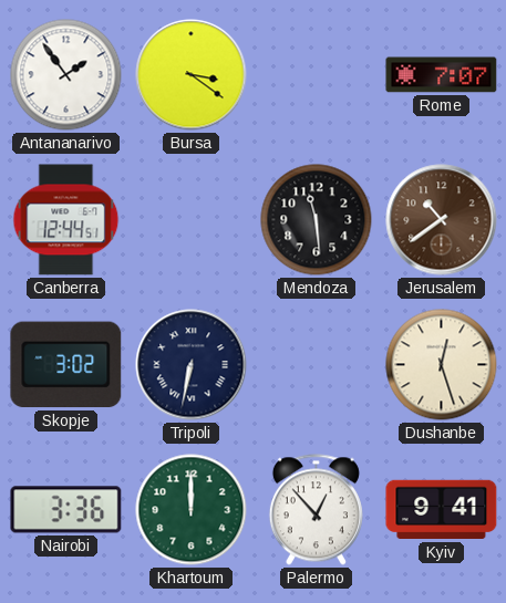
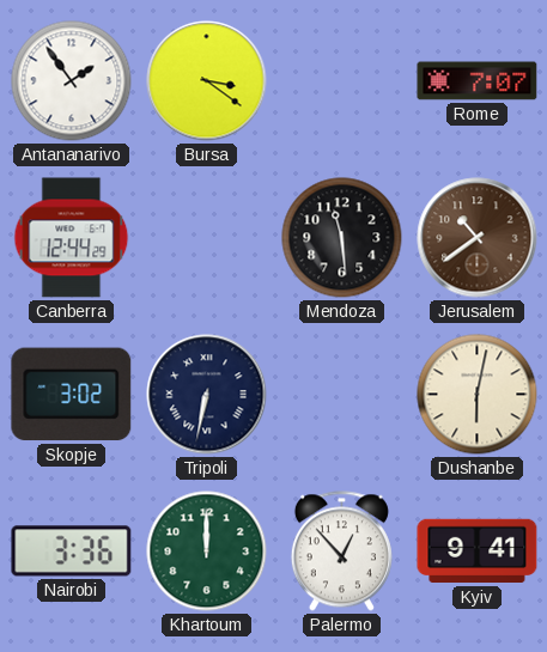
Canberra: 12:44:51 -> 12:44:29 (72, 238)
Dushanbe: 12:27 -> 6:02 (478, 395)
